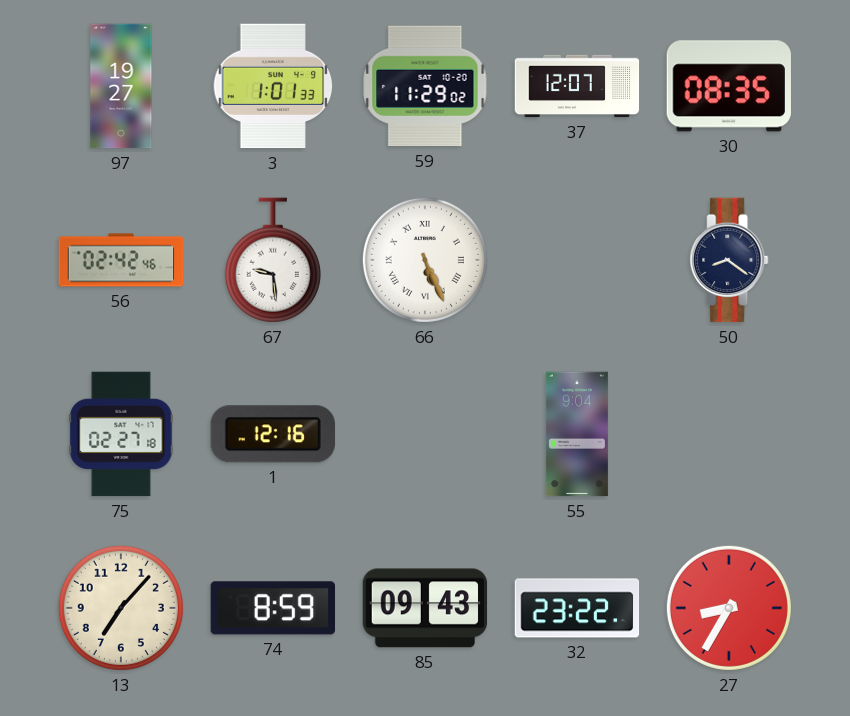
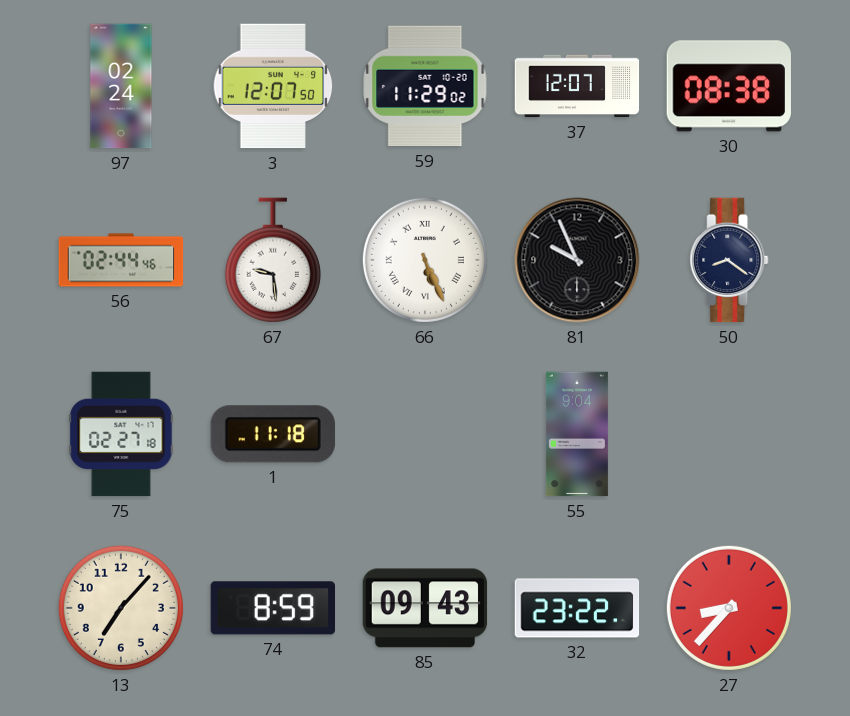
97: 19:27 -> 02:24 (121, 86)
3: 1:01 -> 12:07 (273, 86)
30: 08:35 -> 08:38 (729, 86)
56: 02:42 -> 02:44 (121, 260)
81: none -> 9:56 (577, 260)
1: 12:16 -> 11:18 (273, 434)
27: 8:35 -> 8:37 (729, 608)
